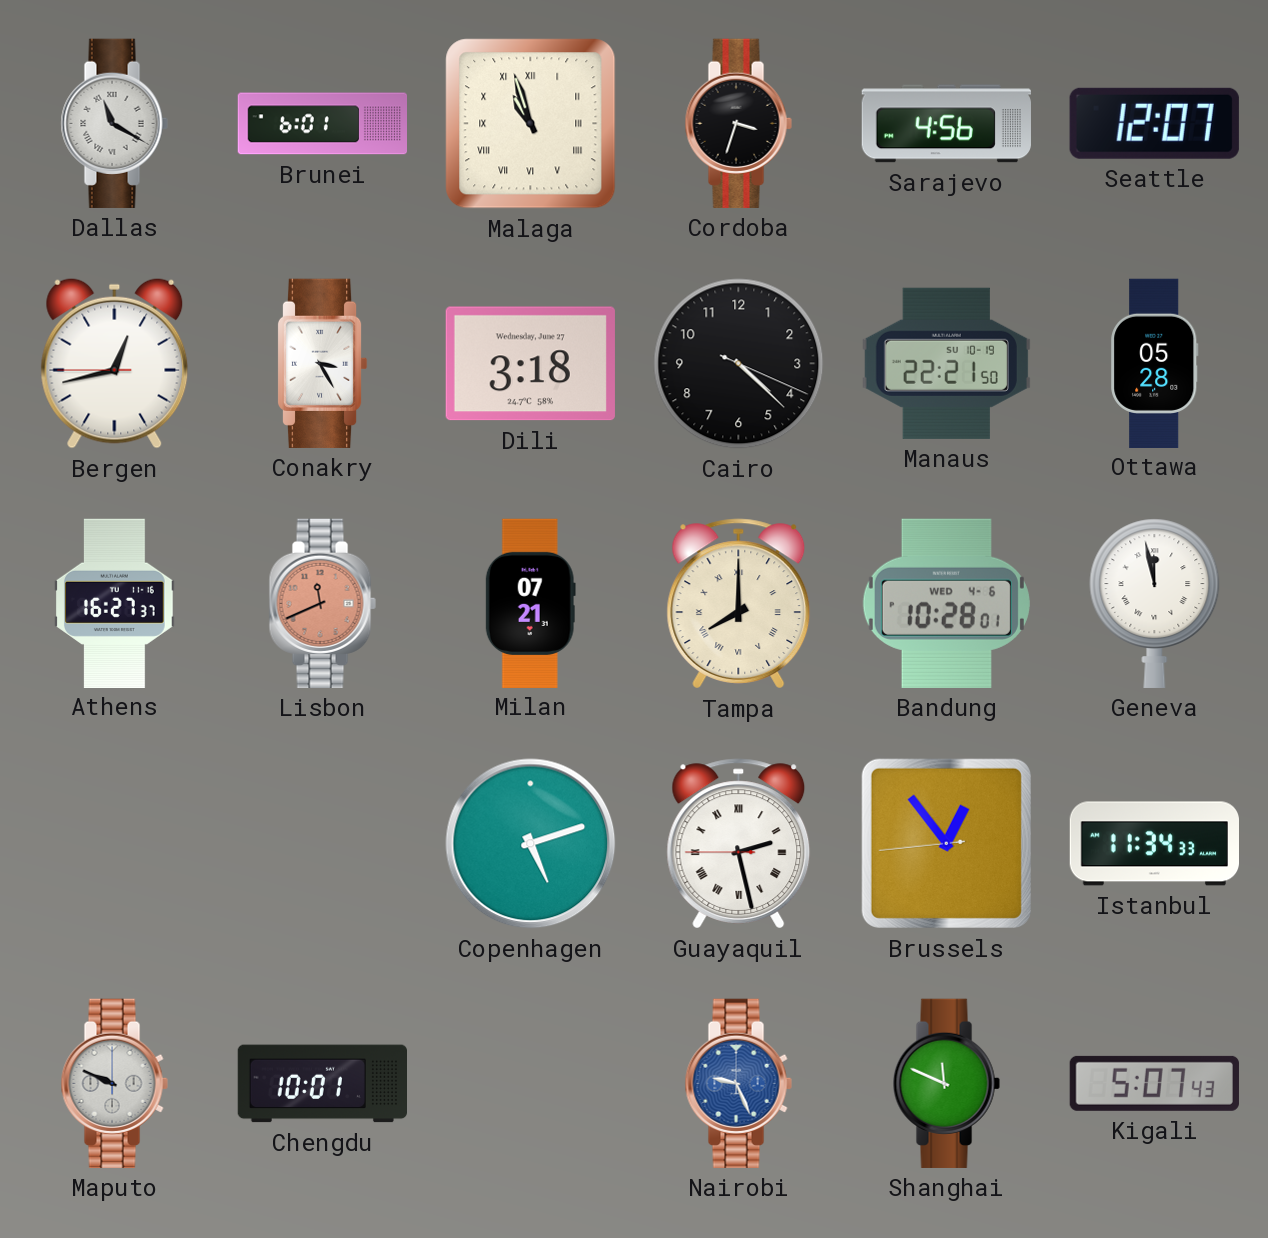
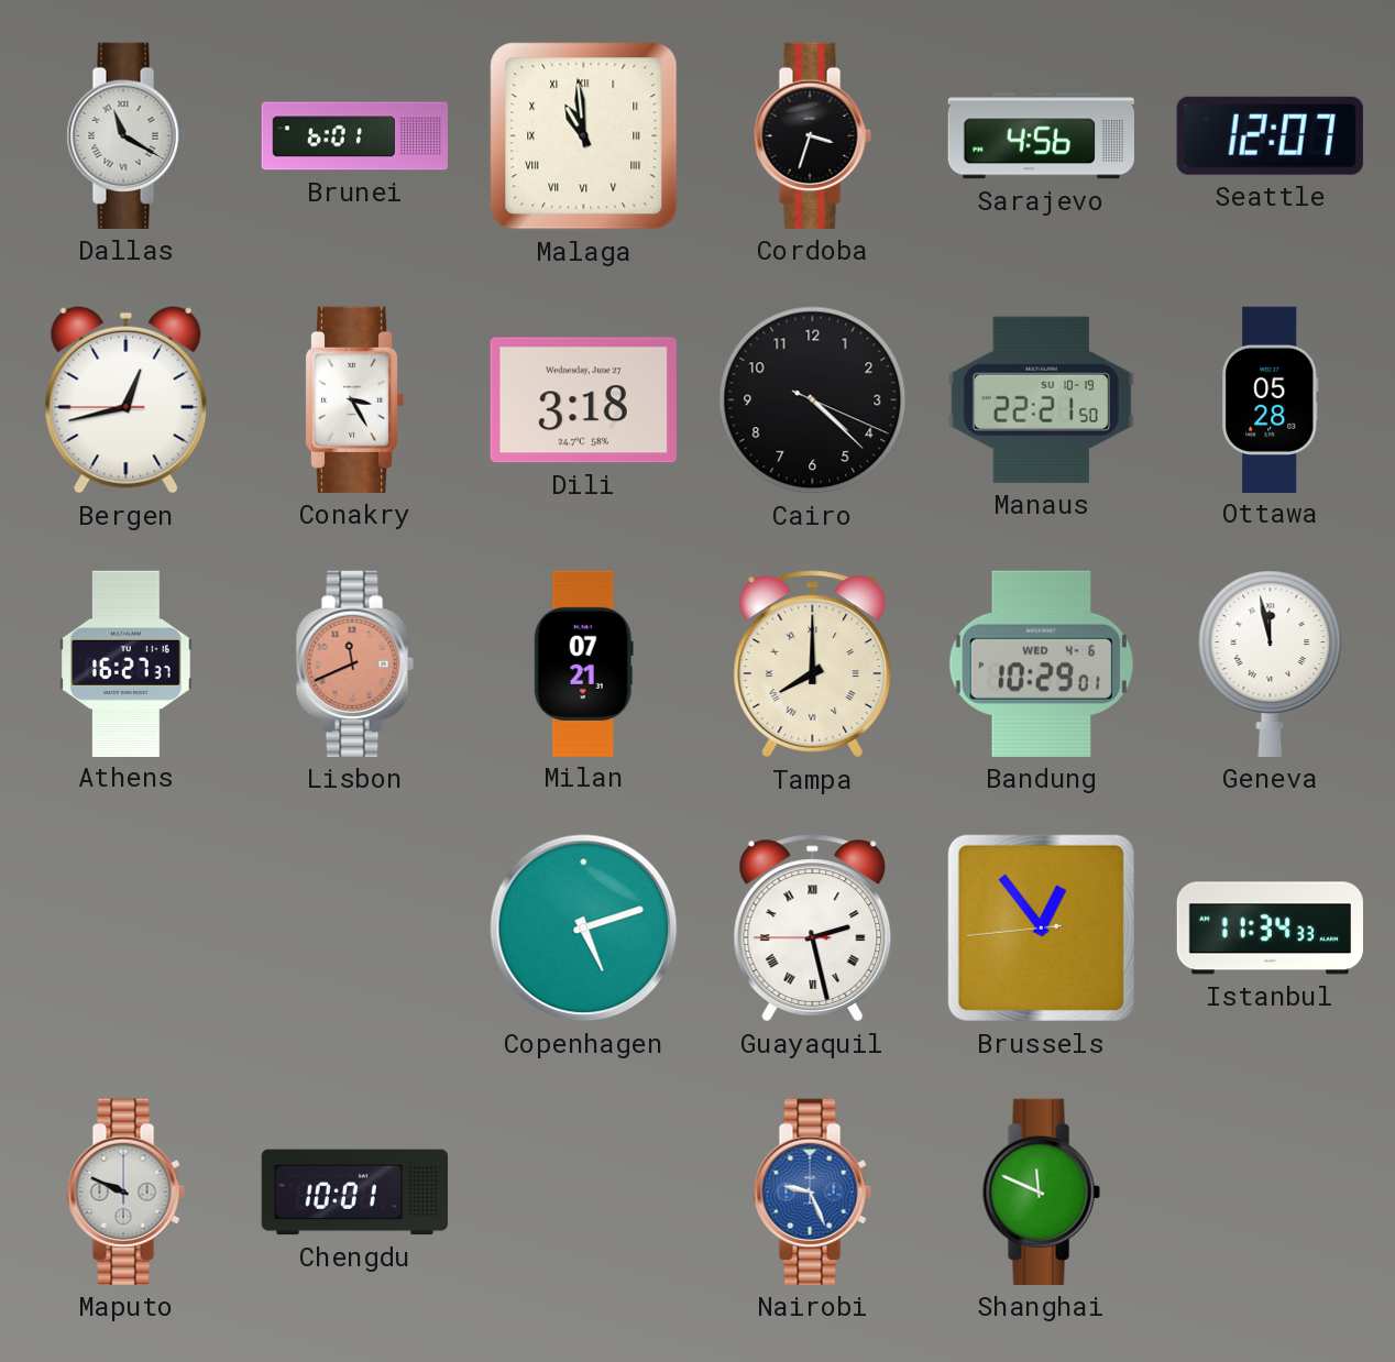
Malaga: 10:57 -> 10:59 (584, 136)
Bandung: 10:28 -> 10:29 (1041, 663)
Kigali: 5:07 -> none (1154, 1083)
